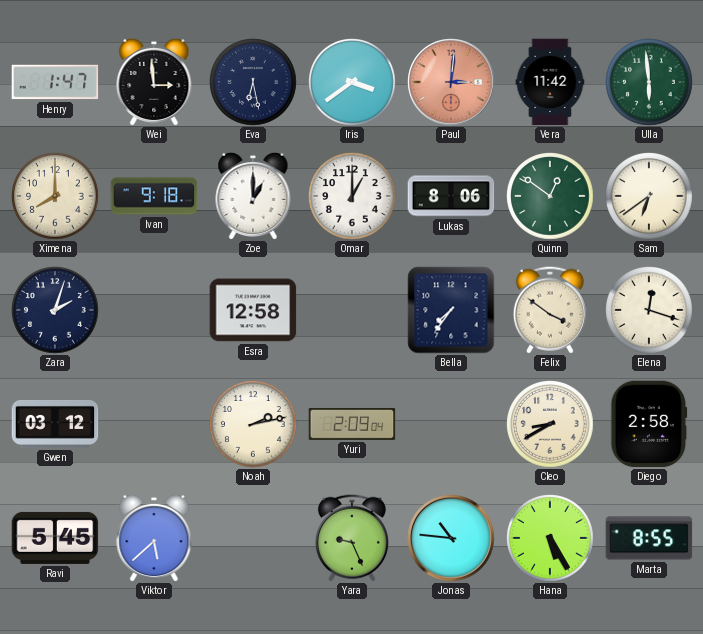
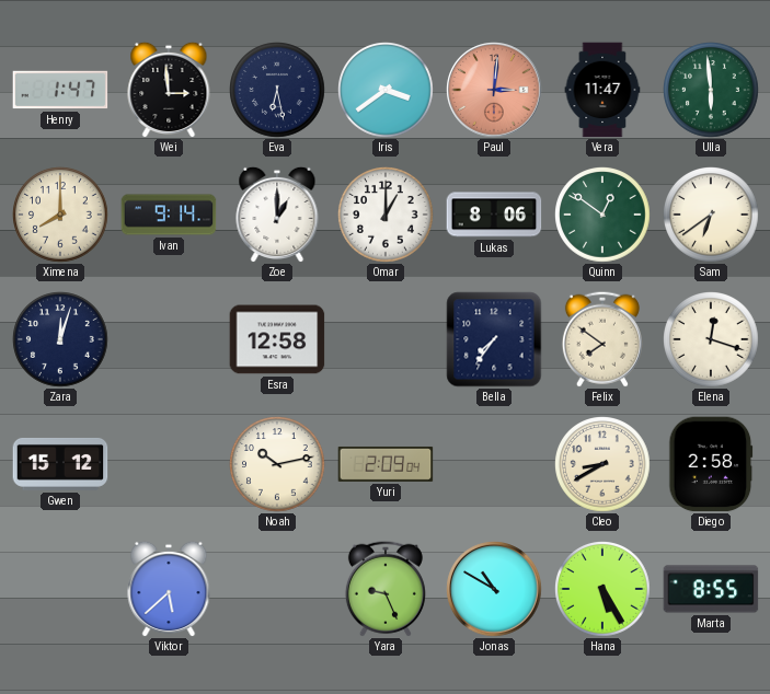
Vera: 11:42 -> 11:47 (602, 90)
Ivan: 9:18 -> 9:14 (169, 215)
Zara: 2:03 -> 12:03 (60, 339)
Felix: 3:51 -> 7:51 (602, 339)
Gwen: 03:12 -> 15:12 (60, 464)
Noah: 2:13 -> 10:13 (277, 464)
Ravi: 5:45 -> none (55, 538)
Jonas: 10:46 -> 10:50 (494, 589)
